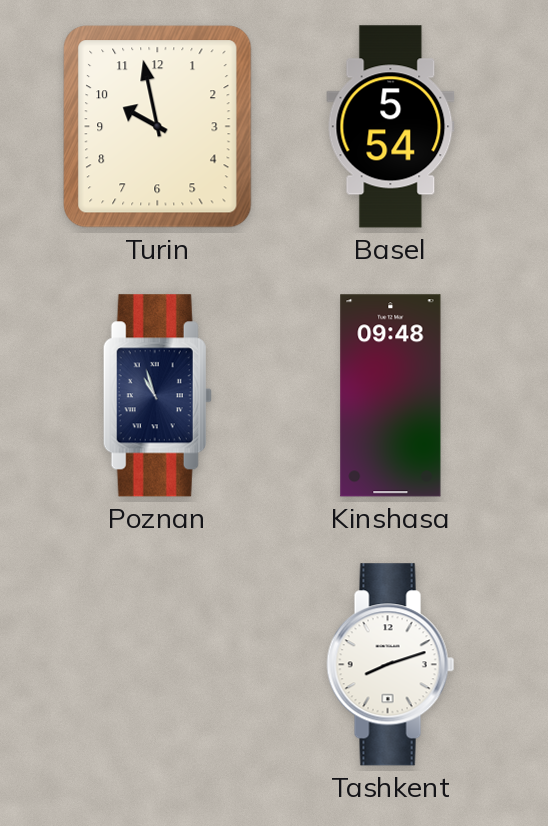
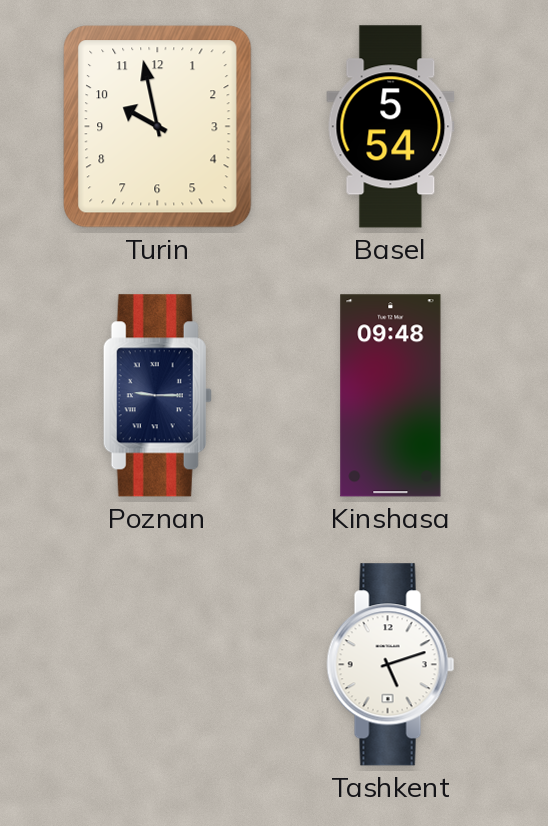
Poznan: 10:57 -> 9:15 (157, 396)
Tashkent: 8:12 -> 5:12 (391, 665)
